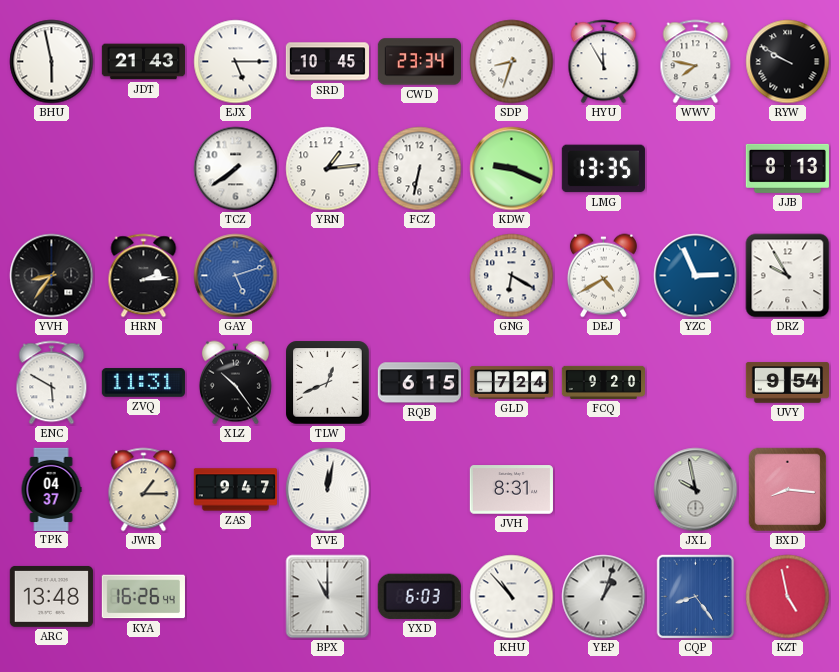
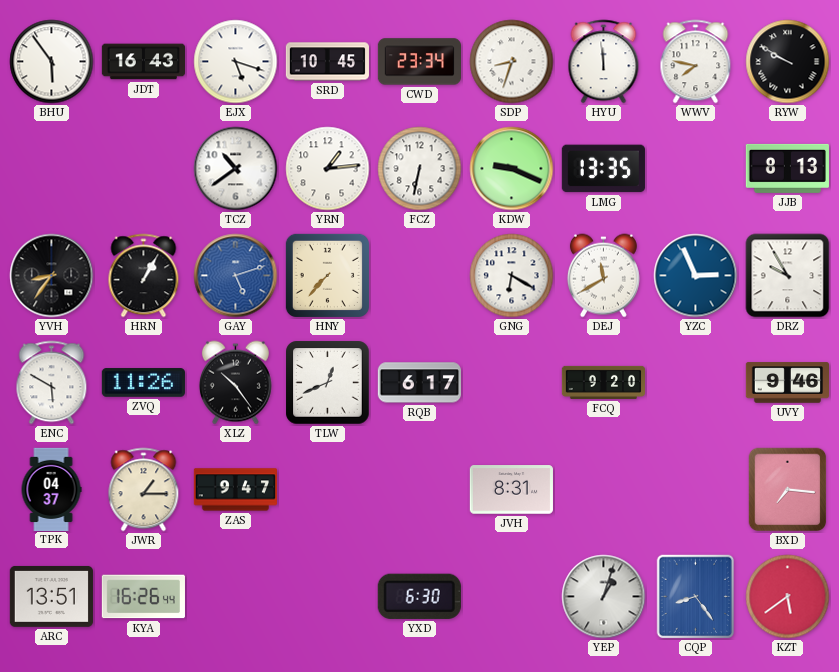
BHU: 5:58 -> 5:54 (52, 62)
JDT: 21:43 -> 16:43 (143, 62)
EJX: 5:15 -> 5:18 (236, 62)
HYU: 11:55 -> 11:59 (604, 62)
TCZ: 7:39 -> 10:39 (236, 169)
HRN: 2:14 -> 1:05 (144, 276)
HNY: none -> 7:37 (327, 275)
DEJ: 4:40 -> 11:40 (603, 276)
ZVQ: 11:31 -> 11:26 (143, 383)
RQB: 6:15 -> 6:17 (419, 383)
GLD: 7:24 -> none (512, 383)
UVY: 9:54 -> 9:46 (787, 383)
YVE: 12:02 -> none (328, 490)
JXL: 9:58 -> none (696, 490)
BXD: 8:16 -> 7:16 (788, 490)
ARC: 13:48 -> 13:51 (51, 597)
BPX: 11:00 -> none (328, 597)
YXD: 6:03 -> 6:30 (419, 596)
KHU: 10:53 -> none (512, 597)
KZT: 4:58 -> 5:39 (788, 597)
